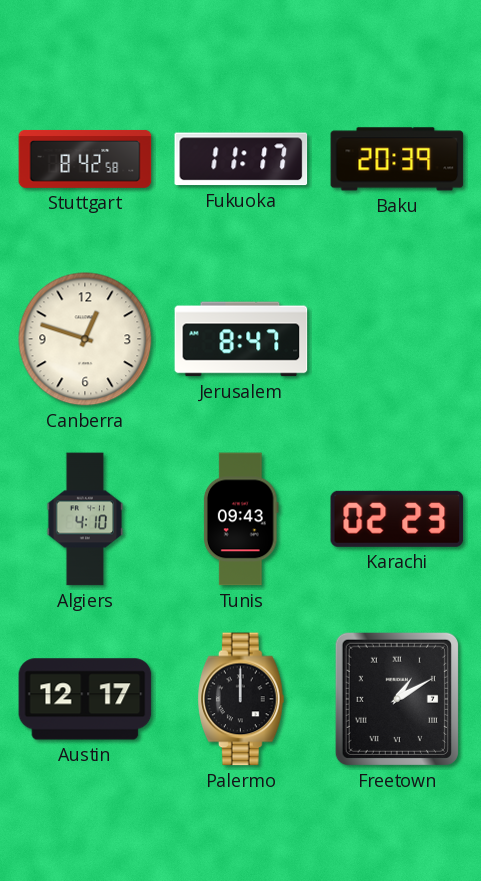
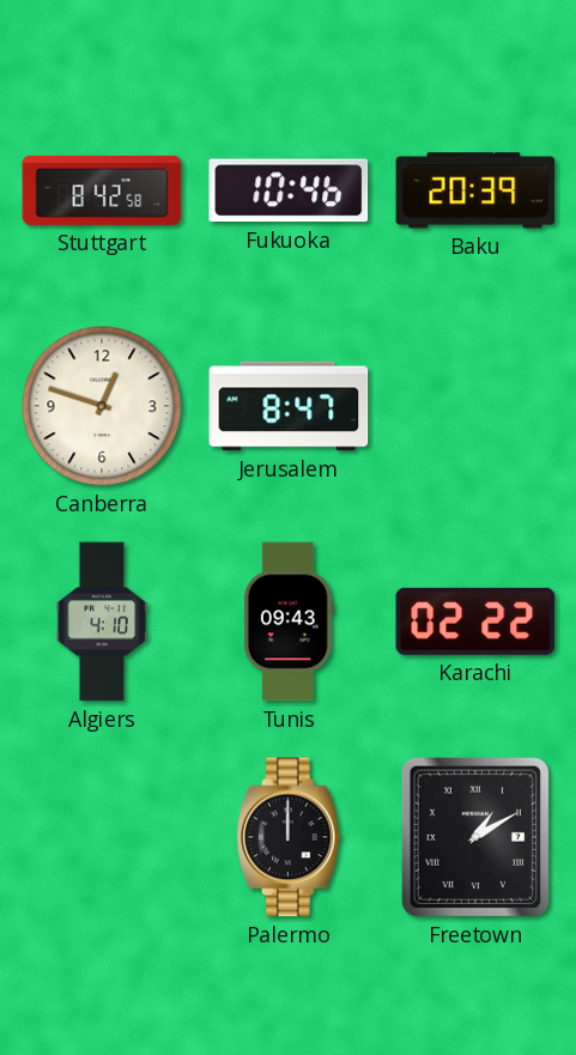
Fukuoka: 11:17 -> 10:46 (289, 190)
Karachi: 02:23 -> 02:22 (475, 622)
Austin: 12:17 -> none (85, 699)
